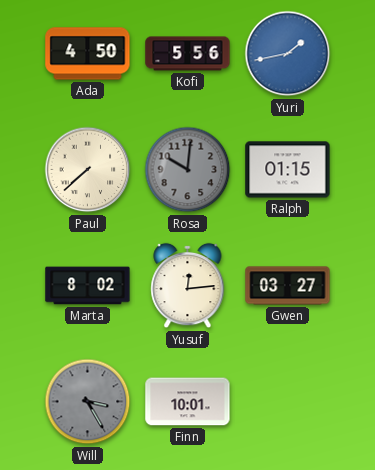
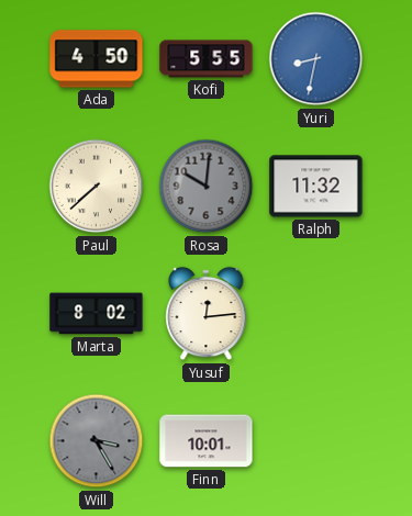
Kofi: 5:56 -> 5:55 (207, 59)
Yuri: 1:43 -> 8:32 (316, 59)
Ralph: 01:15 -> 11:32 (316, 187)
Gwen: 03:27 -> none (288, 286)
